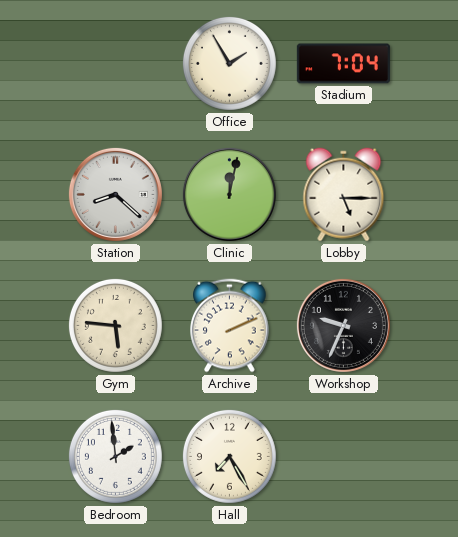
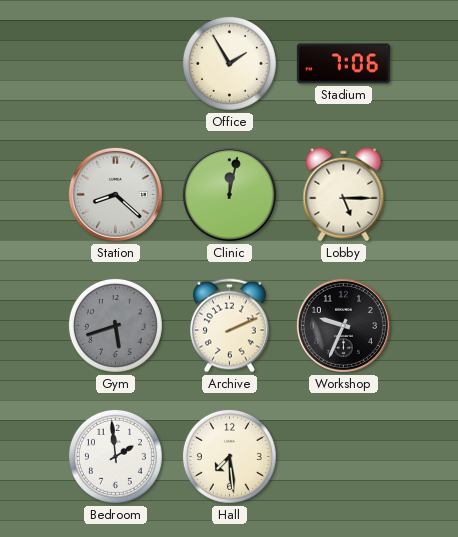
Stadium: 7:04 -> 7:06 (343, 64)
Gym: 5:46 -> 5:42 (115, 325)
Gym dial: cream -> grey (115, 325)
Hall: 7:25 -> 7:29 (229, 456)
